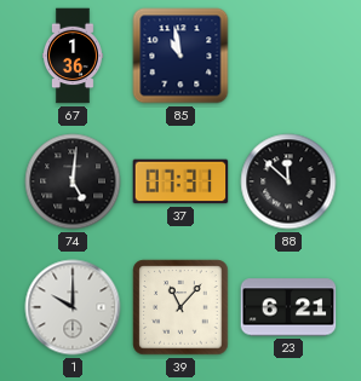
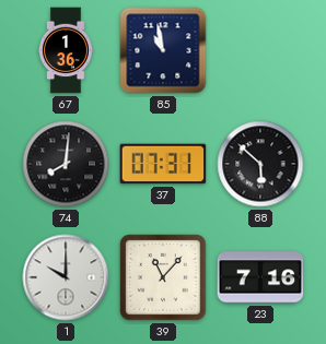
74: 5:01 -> 8:01 (66, 164)
88: 11:52 -> 5:52 (260, 164)
23: 6:21 -> 7:16 (260, 277)
